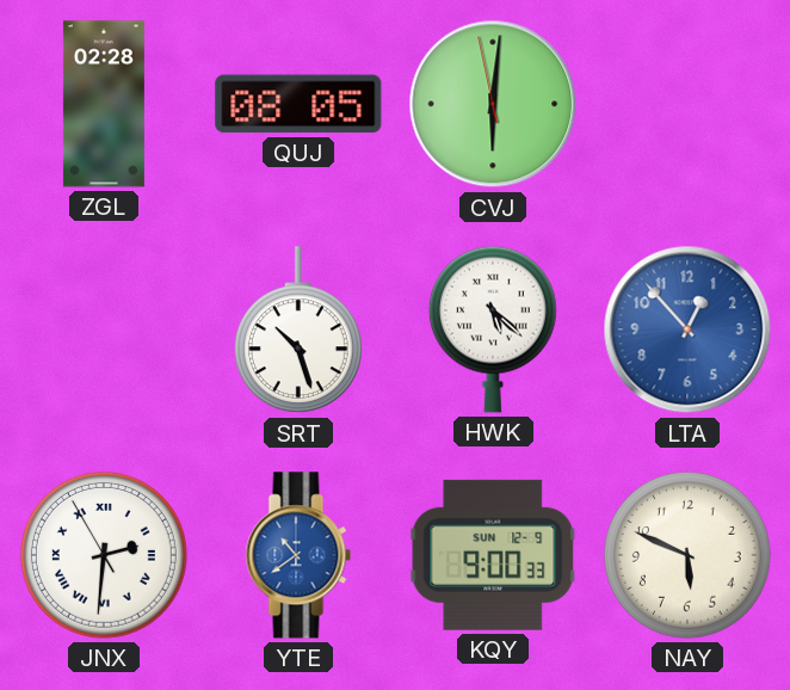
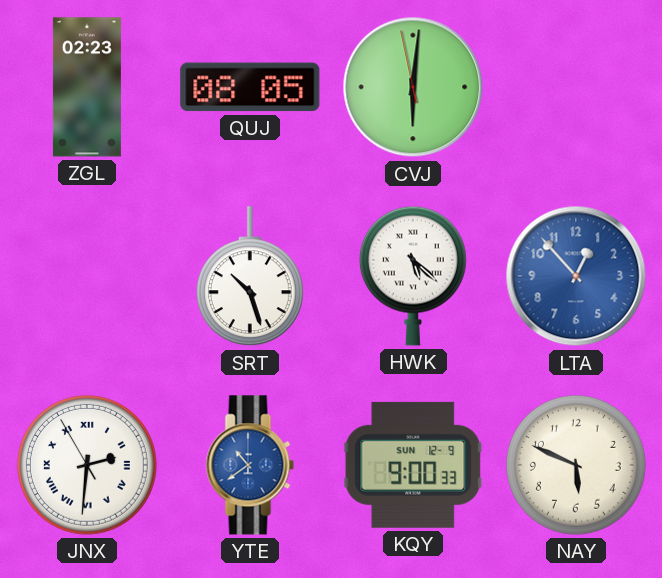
ZGL: 02:28 -> 02:23 (87, 87)
